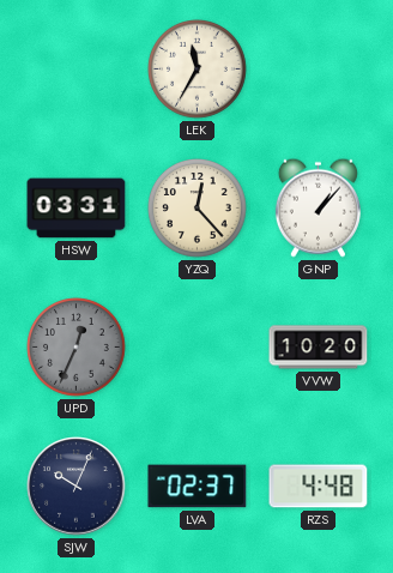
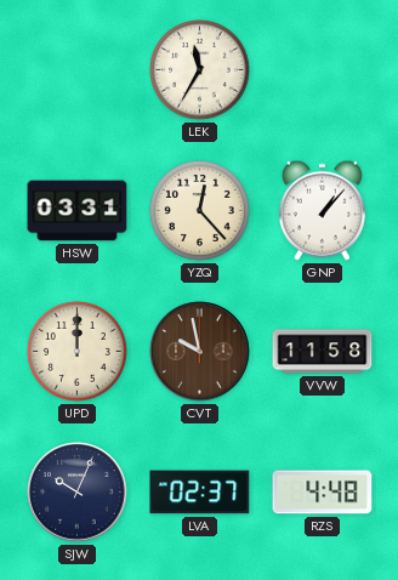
UPD: 12:34 -> 12:00 (78, 352)
UPD dial: grey -> cream (78, 352)
CVT: none -> 9:58 (200, 352)
VVW: 10:20 -> 11:58 (323, 352)
